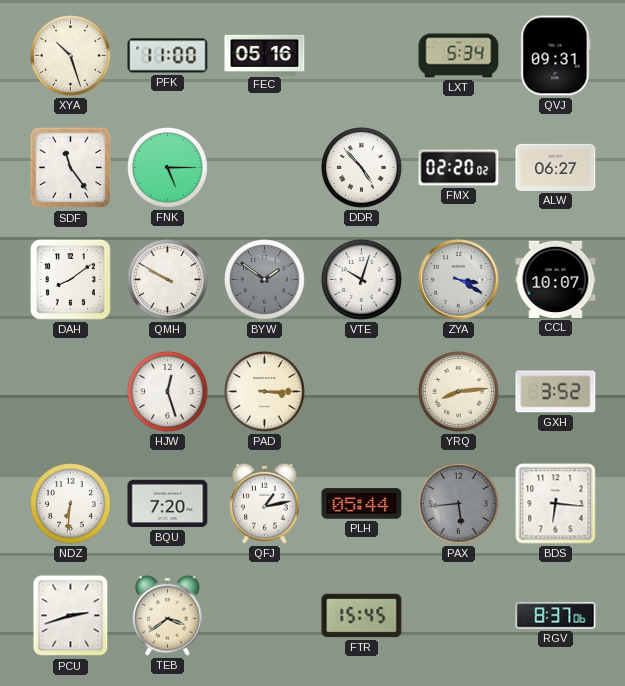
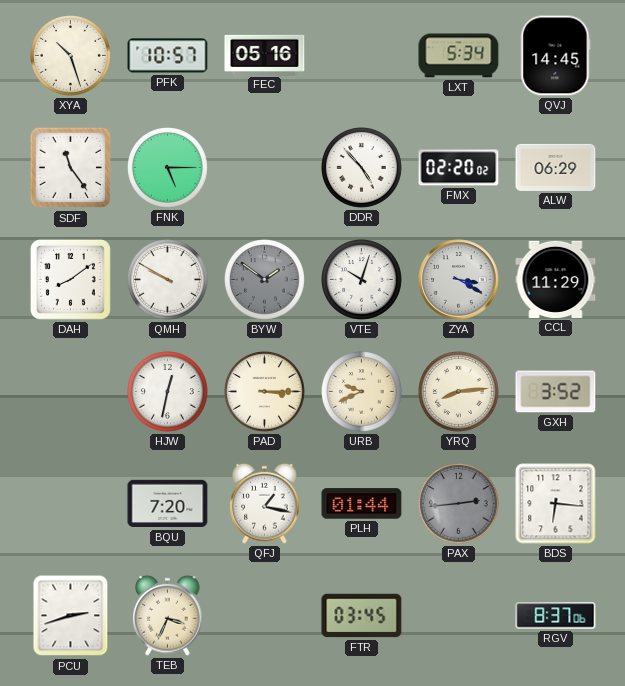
PFK: 11:00 -> 10:57 (168, 56)
QVJ: 09:31 -> 14:45 (556, 56)
ALW: 06:27 -> 06:29 (556, 167)
CCL: 10:07 -> 11:29 (556, 279)
HJW: 12:27 -> 12:32 (168, 392)
URB: none -> 9:41 (362, 392)
NDZ: 6:31 -> none (71, 504)
QFJ: 1:13 -> 1:17 (265, 503)
PLH: 05:44 -> 01:44 (362, 504)
PAX: 5:44 -> 2:44 (459, 504)
TEB: 3:39 -> 3:34 (168, 615)
FTR: 15:45 -> 03:45 (362, 616)
